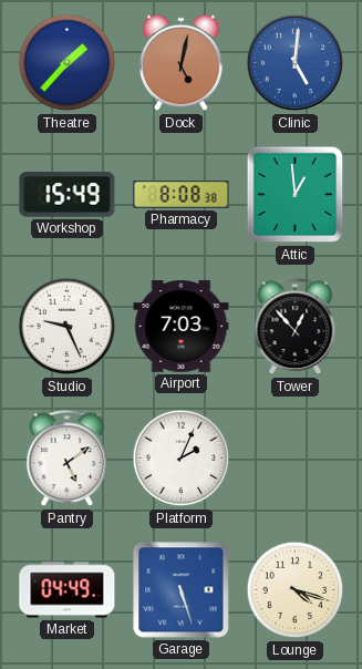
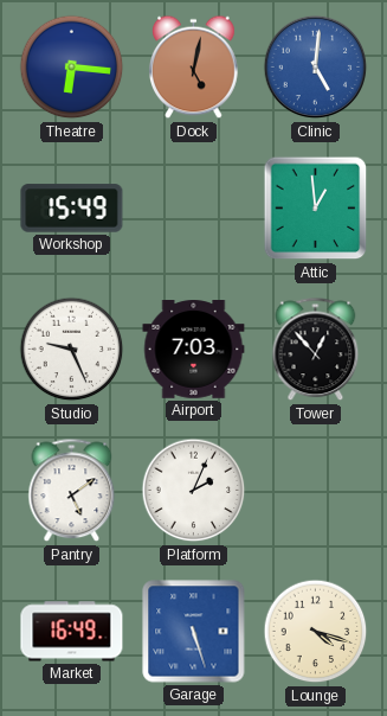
Theatre: 1:37 -> 6:16 (72, 68)
Pharmacy: 8:08 -> none (182, 195)
Market: 04:49 -> 16:49 (72, 632)
